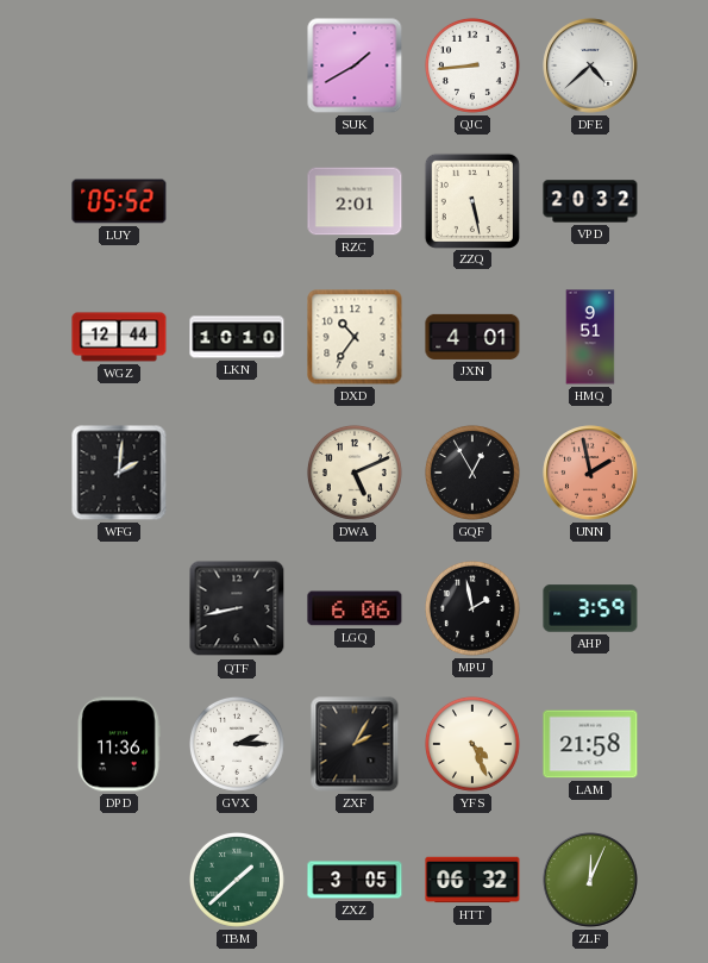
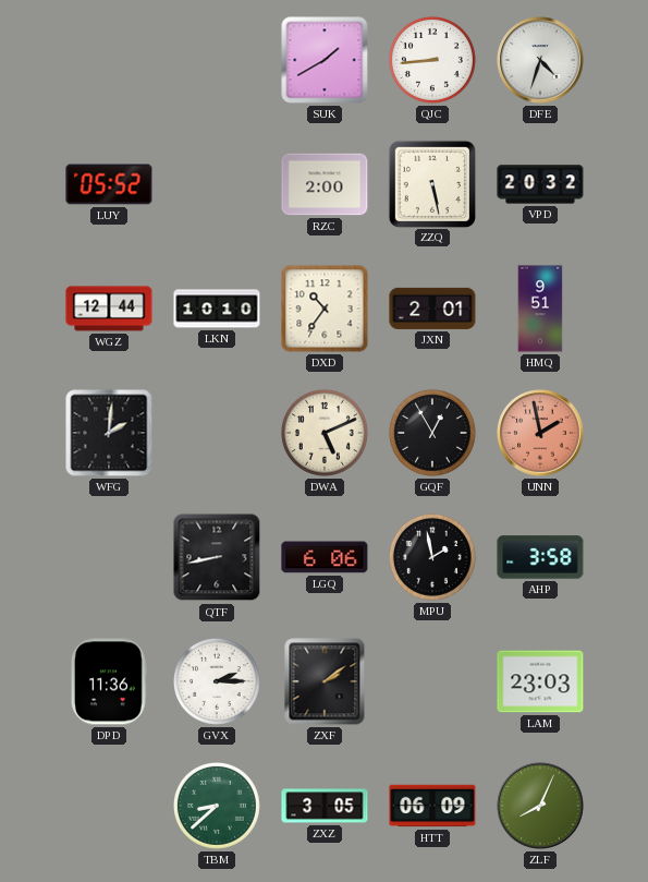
DFE: 4:38 -> 4:33 (540, 60)
RZC: 2:01 -> 2:00 (325, 184)
JXN: 4:01 -> 2:01 (432, 309)
AHP: 3:59 -> 3:58 (540, 557)
ZXF: 2:05 -> 2:09 (325, 681)
YFS: 4:26 -> none (472, 744)
LAM: 21:58 -> 23:03 (540, 681)
TBM: 1:38 -> 8:38 (217, 806)
HTT: 06:32 -> 06:09 (432, 806)
ZLF: 12:04 -> 8:04 (540, 806)
